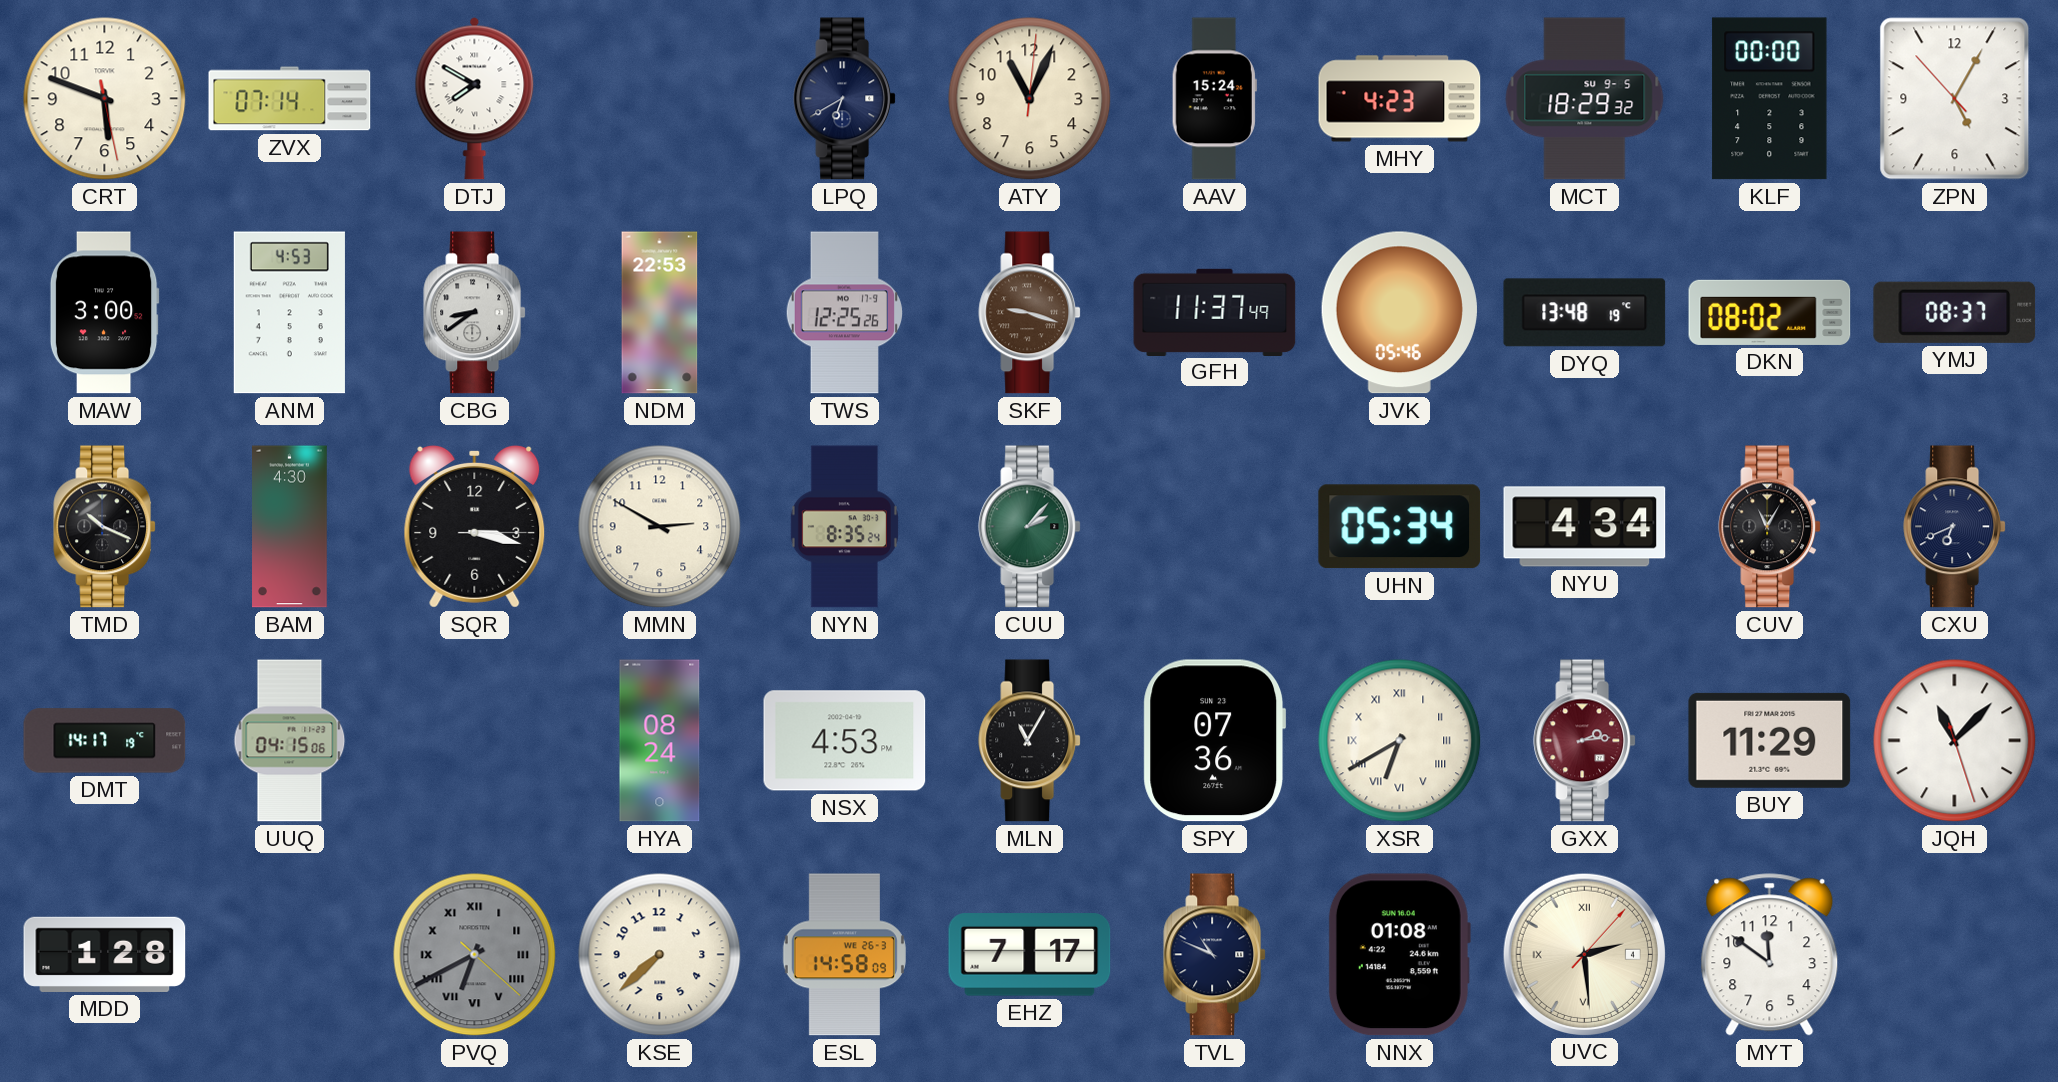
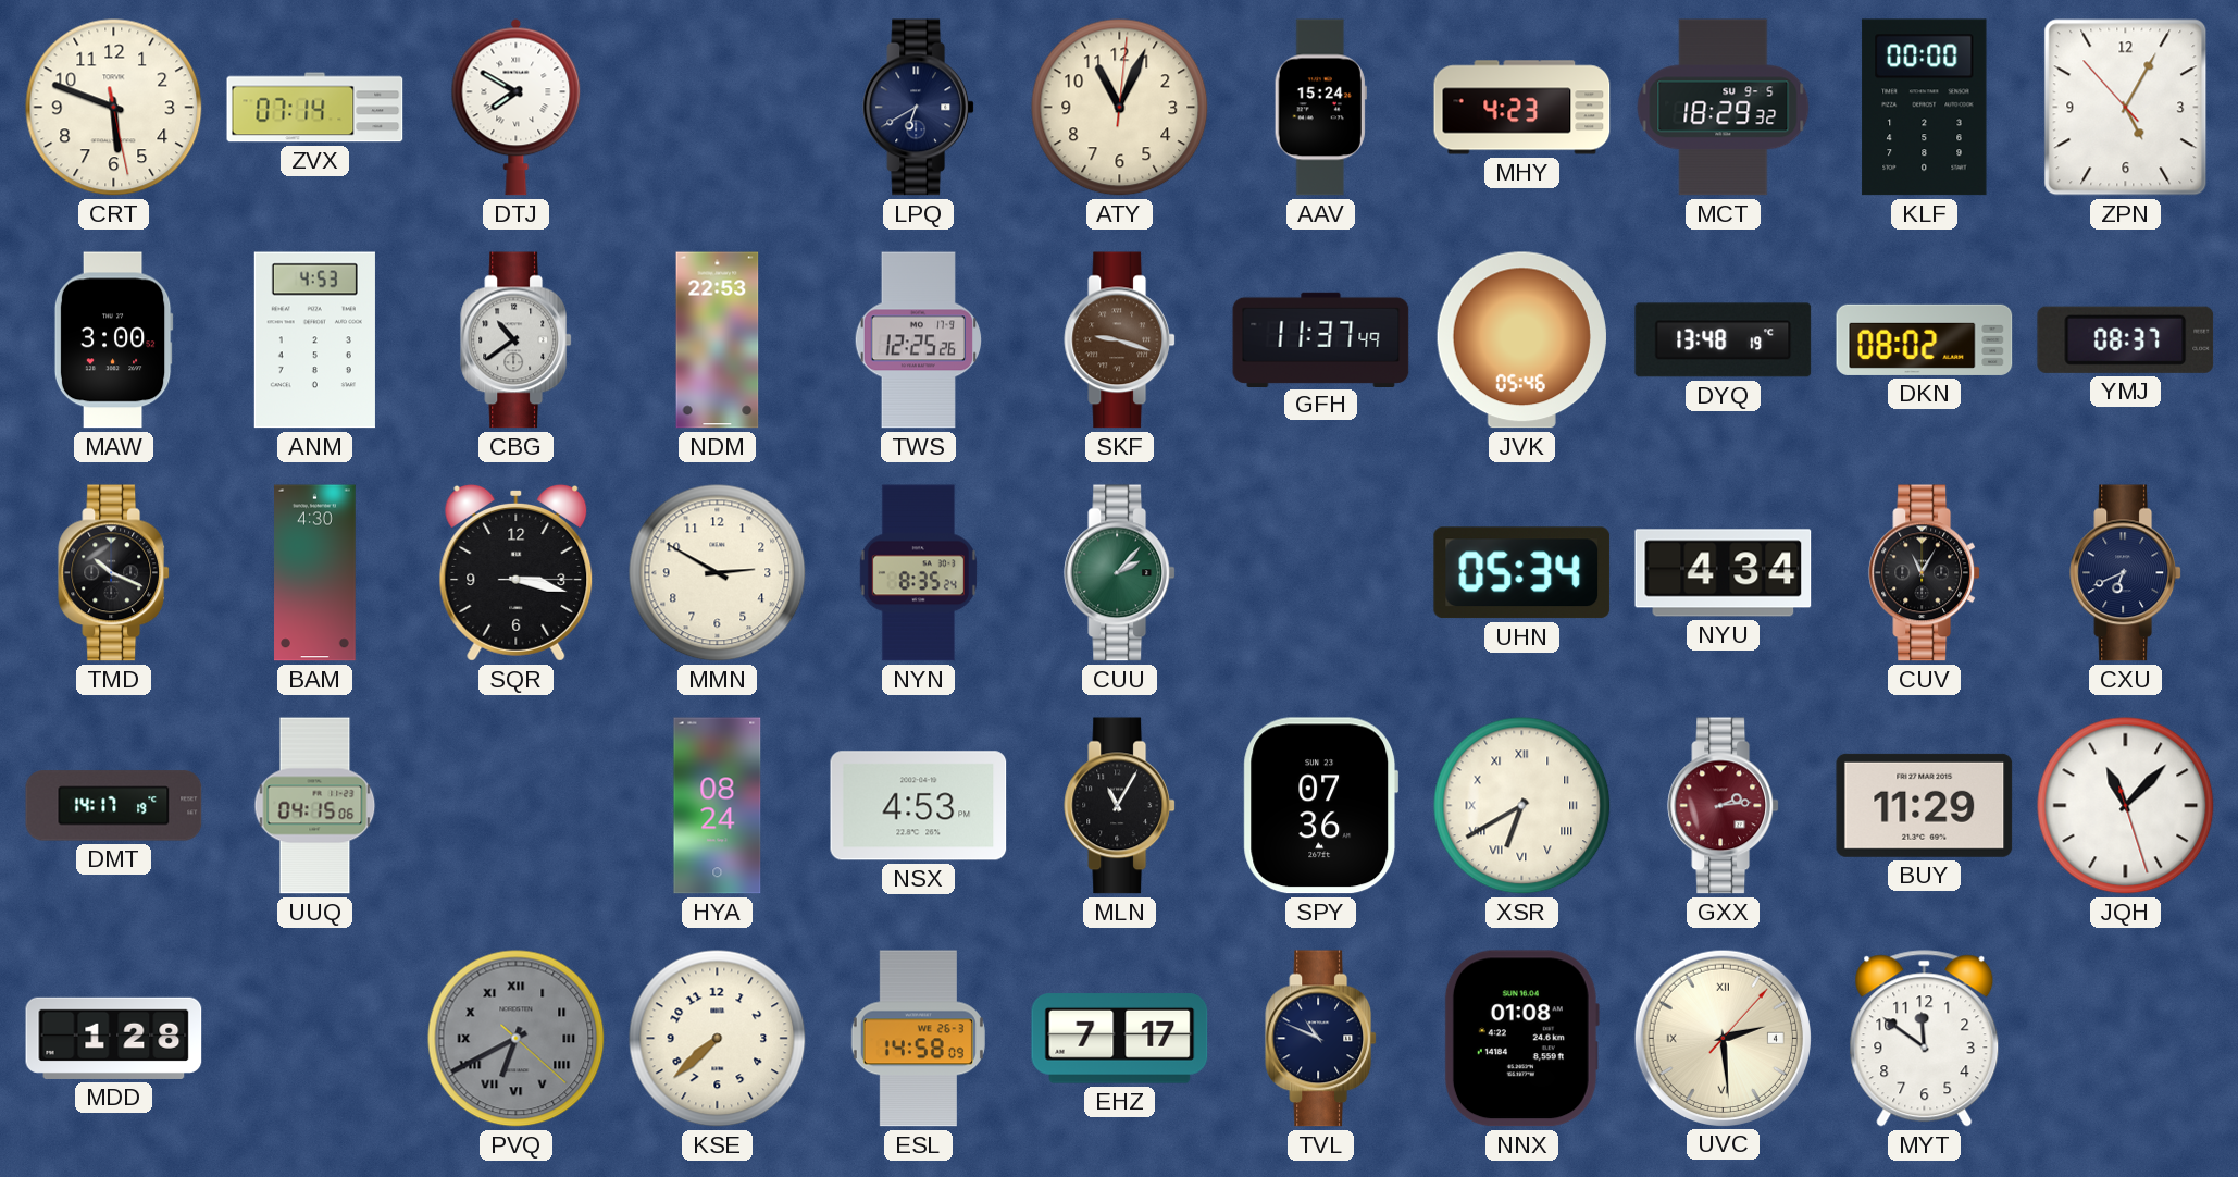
CBG: 8:39 -> 10:39 (517, 340)
